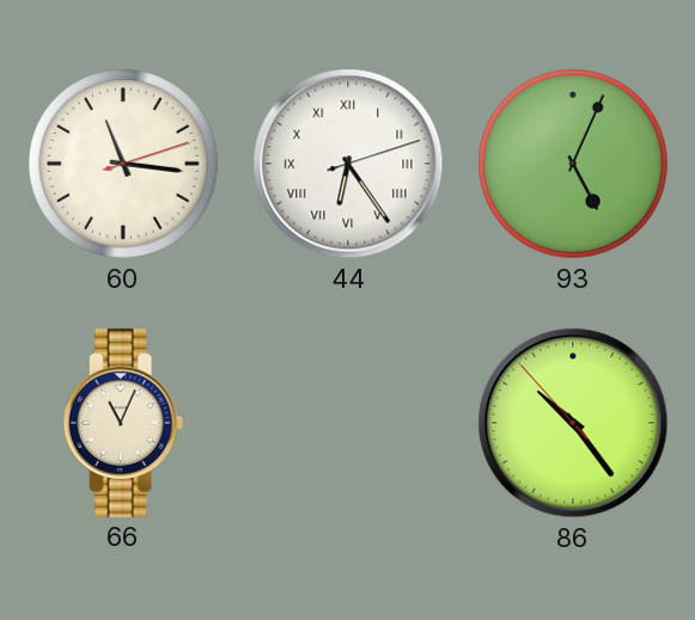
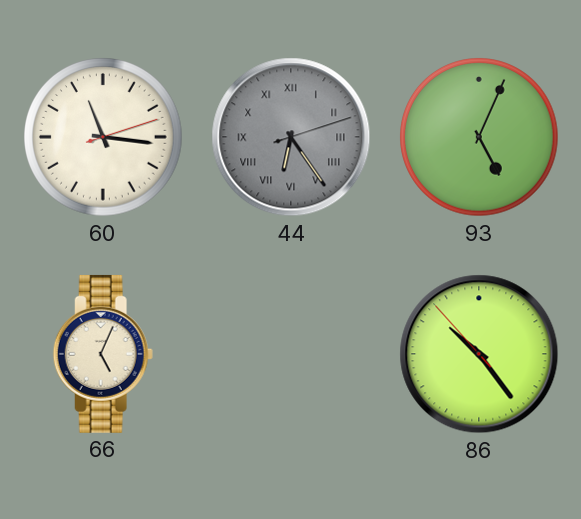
44 dial: white -> grey (291, 137)
66: 11:04 -> 5:04 (103, 354)
